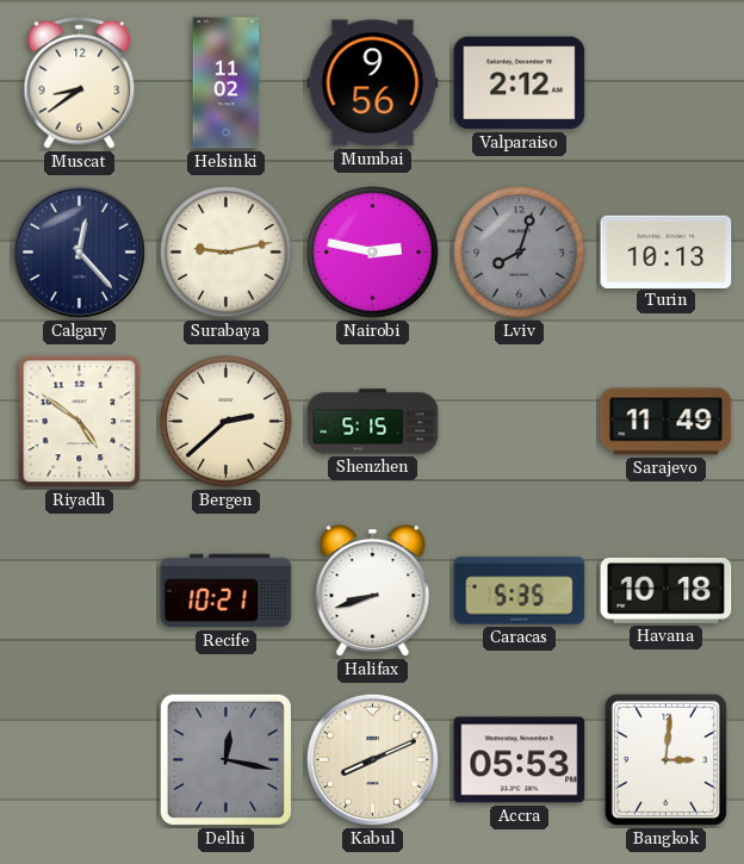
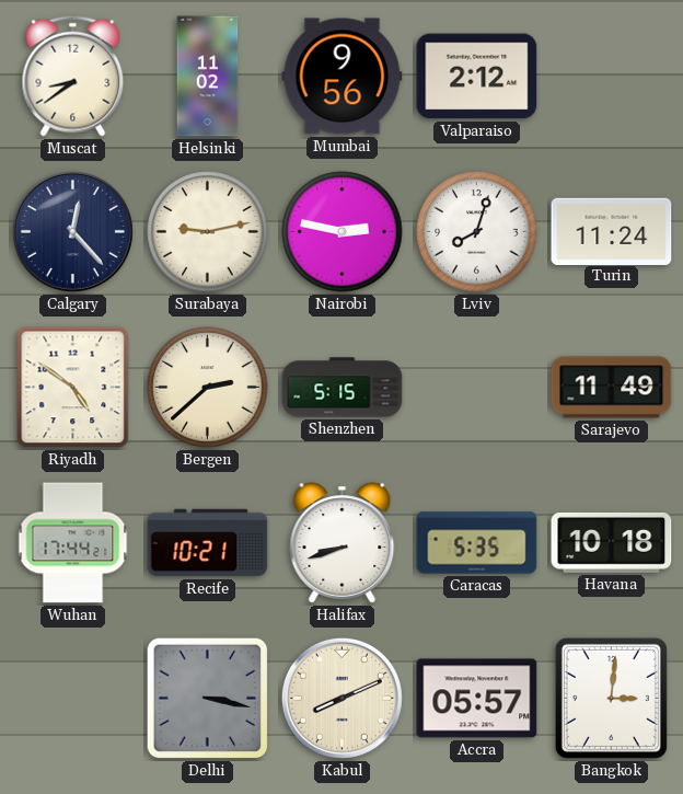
Lviv dial: grey -> white (477, 232)
Turin: 10:13 -> 11:24 (612, 231)
Wuhan: none -> 17:44 (73, 543)
Delhi: 12:17 -> 3:17 (208, 699)
Accra: 05:53 -> 05:57 (477, 699)
